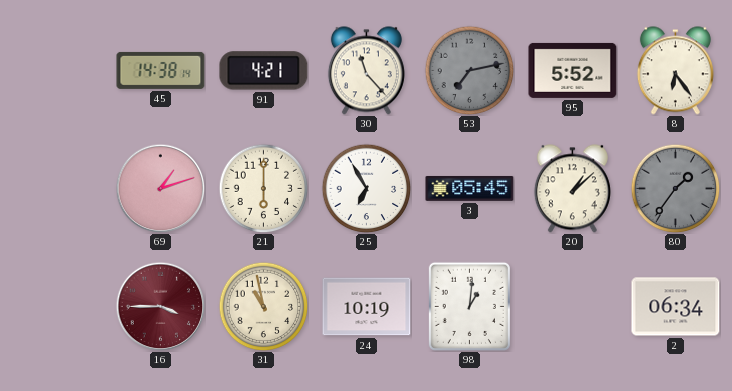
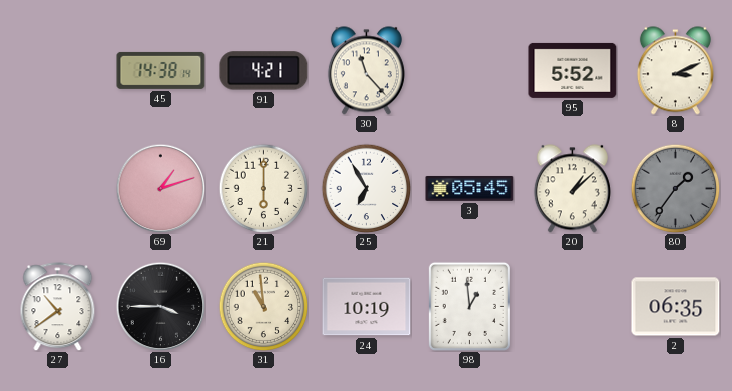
53: 7:13 -> none (469, 70)
8: 6:24 -> 3:11 (675, 71)
27: none -> 10:39 (58, 307)
16 dial: burgundy -> black (160, 306)
31: 10:58 -> 10:59 (263, 306)
98: 1:01 -> 12:59 (469, 306)
2: 06:34 -> 06:35 (676, 307)
